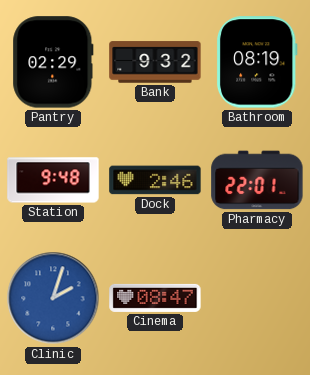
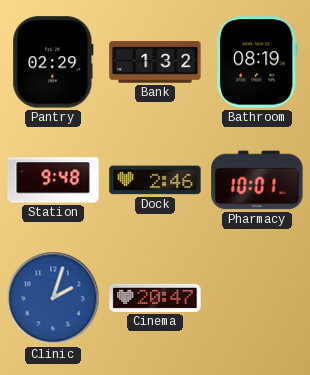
Bank: 9:32 -> 1:32 (155, 62)
Pharmacy: 22:01 -> 10:01 (257, 180)
Cinema: 08:47 -> 20:47 (155, 298)
